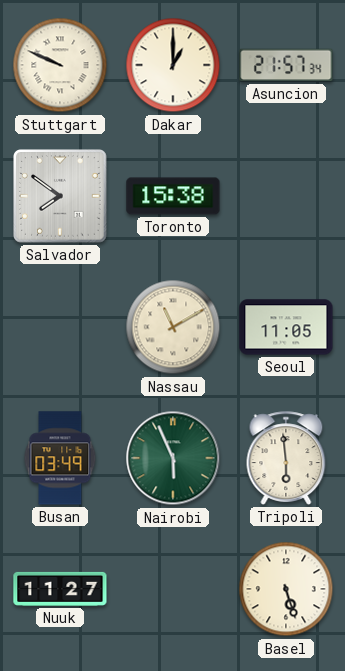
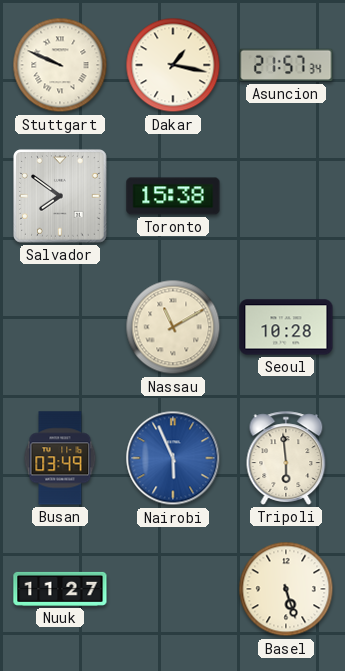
Dakar: 1:00 -> 1:17 (173, 65)
Seoul: 11:05 -> 10:28 (286, 327)
Nairobi dial: green -> blue (173, 458)
